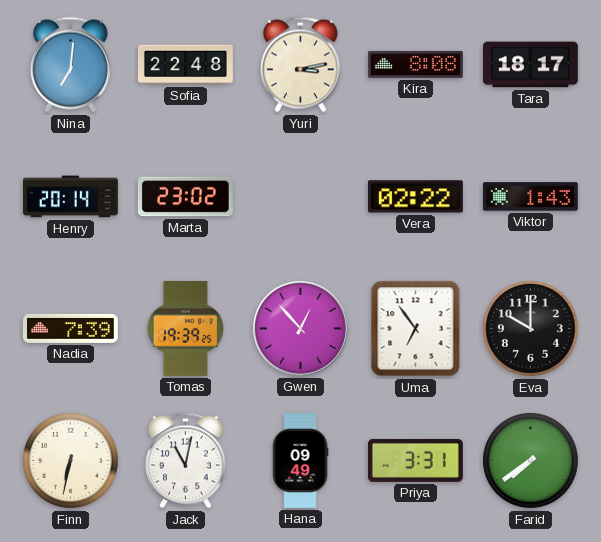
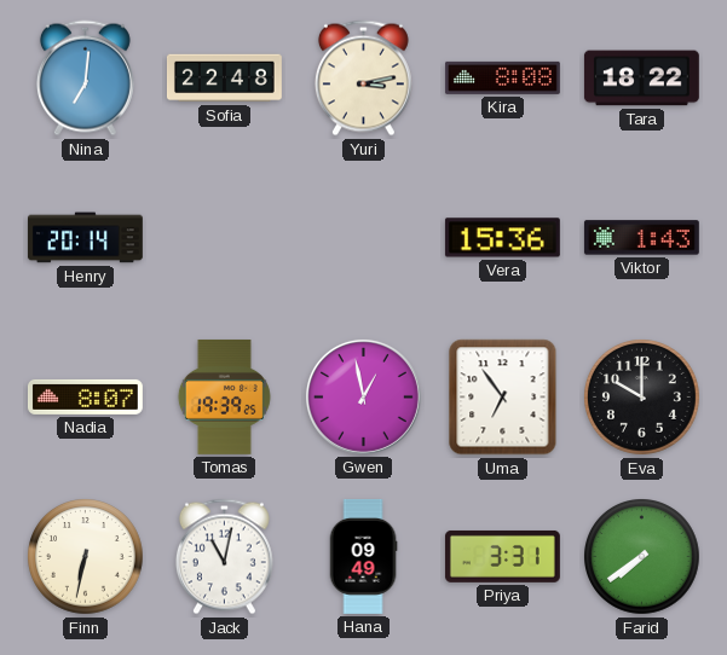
Tara: 18:17 -> 18:22 (641, 79)
Marta: 23:02 -> none (185, 197)
Vera: 02:22 -> 15:36 (502, 238)
Nadia: 7:39 -> 8:07 (85, 396)
Gwen: 12:53 -> 12:58 (363, 396)
